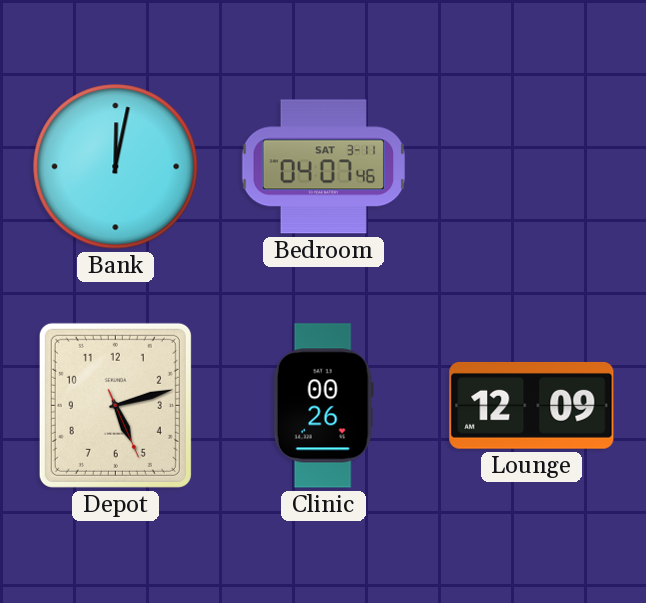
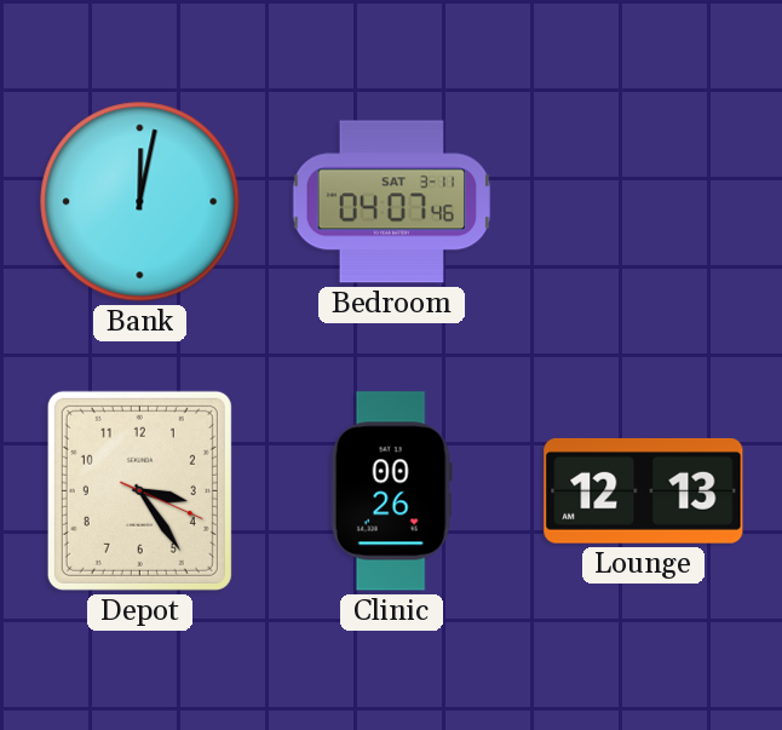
Depot: 5:12 -> 3:24 (139, 490)
Lounge: 12:09 -> 12:13 (644, 490)
